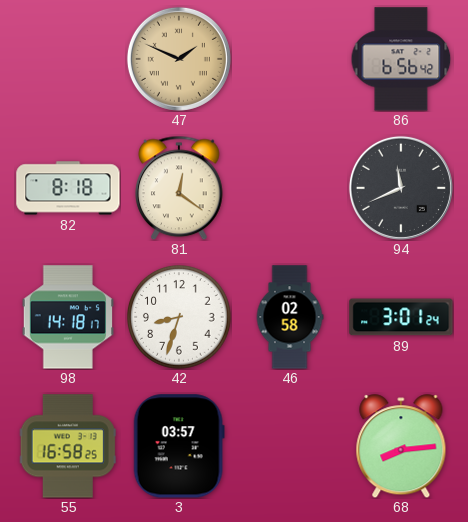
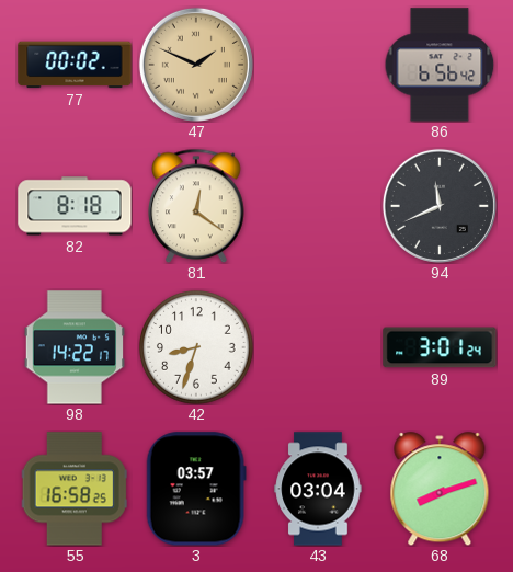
77: none -> 00:02 (75, 65)
98: 14:18 -> 14:22 (75, 347)
46: 02:58 -> none (290, 317)
43: none -> 03:04 (318, 489)
68: 8:14 -> 8:12 (440, 489)
